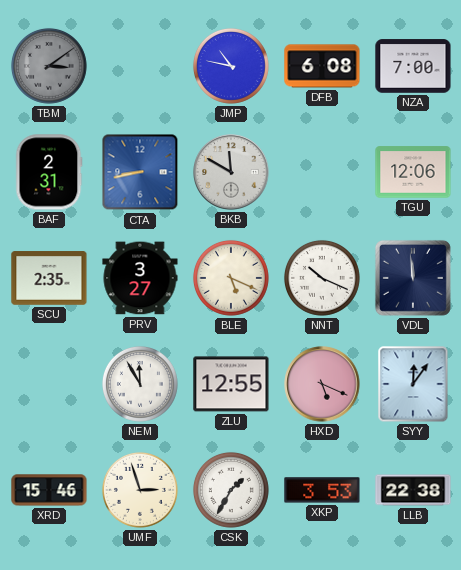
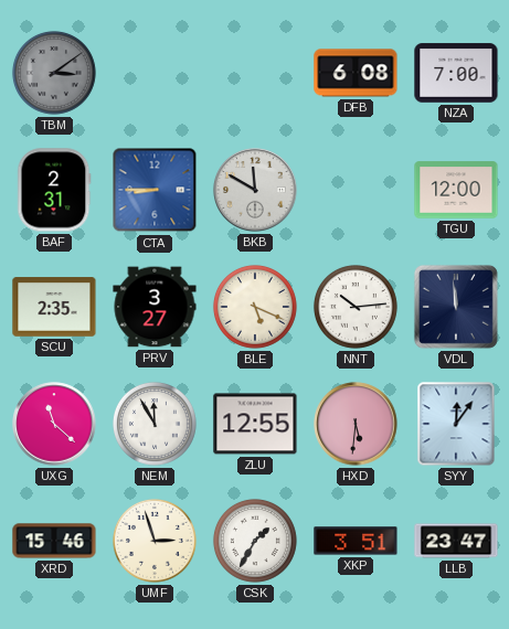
JMP: 10:47 -> none (231, 66)
CTA: 8:43 -> 8:45 (155, 190)
TGU: 12:06 -> 12:00 (456, 190)
NNT: 10:19 -> 10:14 (356, 307)
UXG: none -> 11:22 (54, 424)
HXD: 5:19 -> 5:31 (356, 424)
XKP: 3:53 -> 3:51 (356, 541)
LLB: 22:38 -> 23:47 (456, 541)
